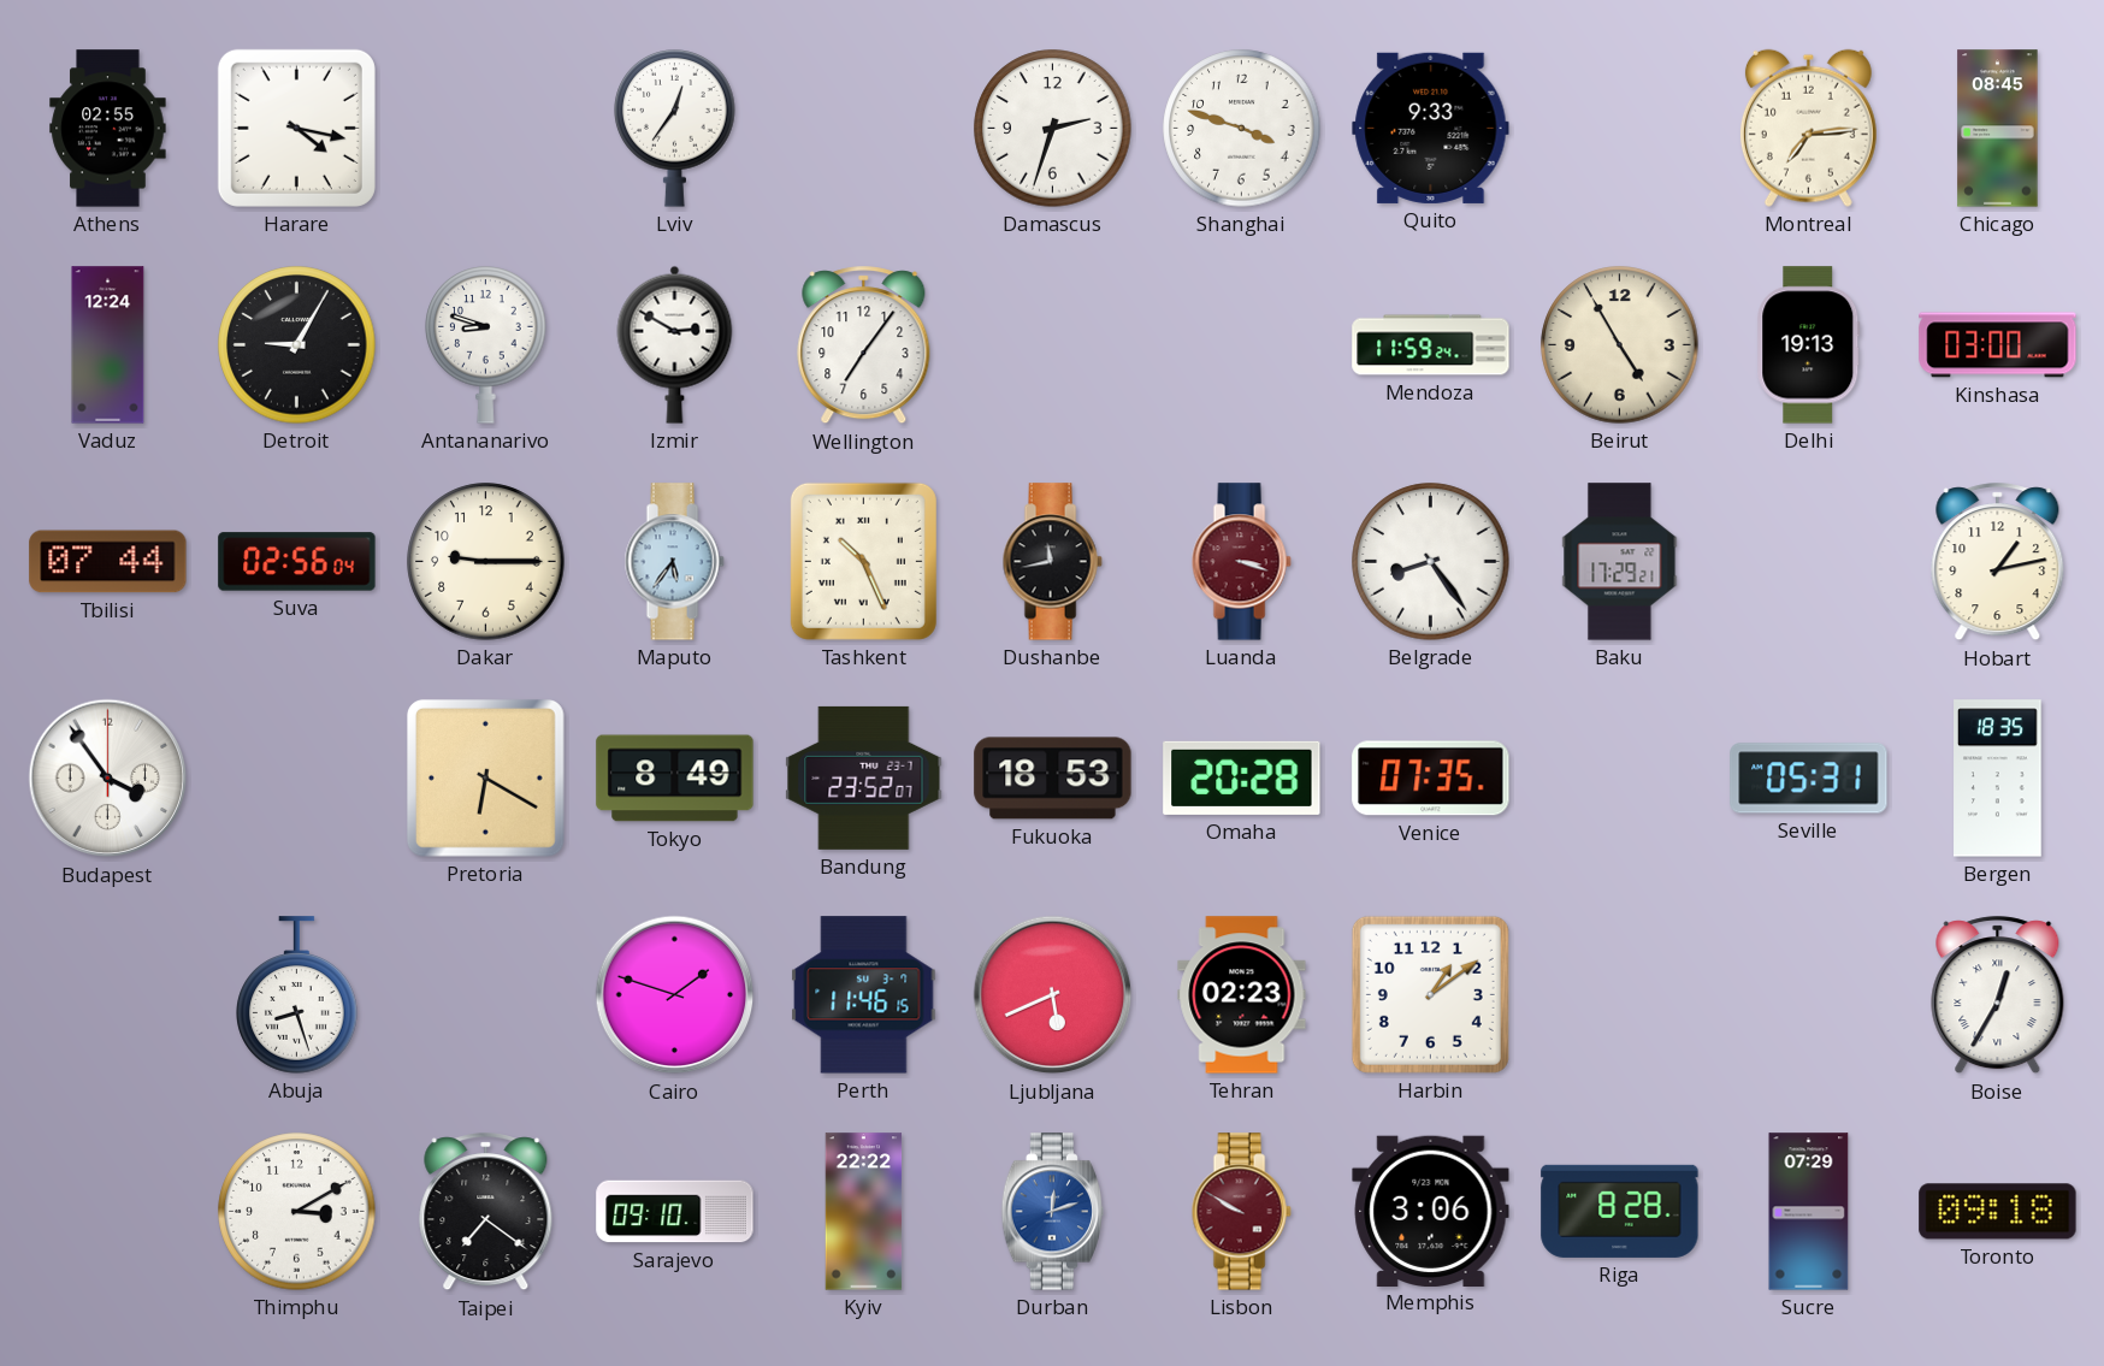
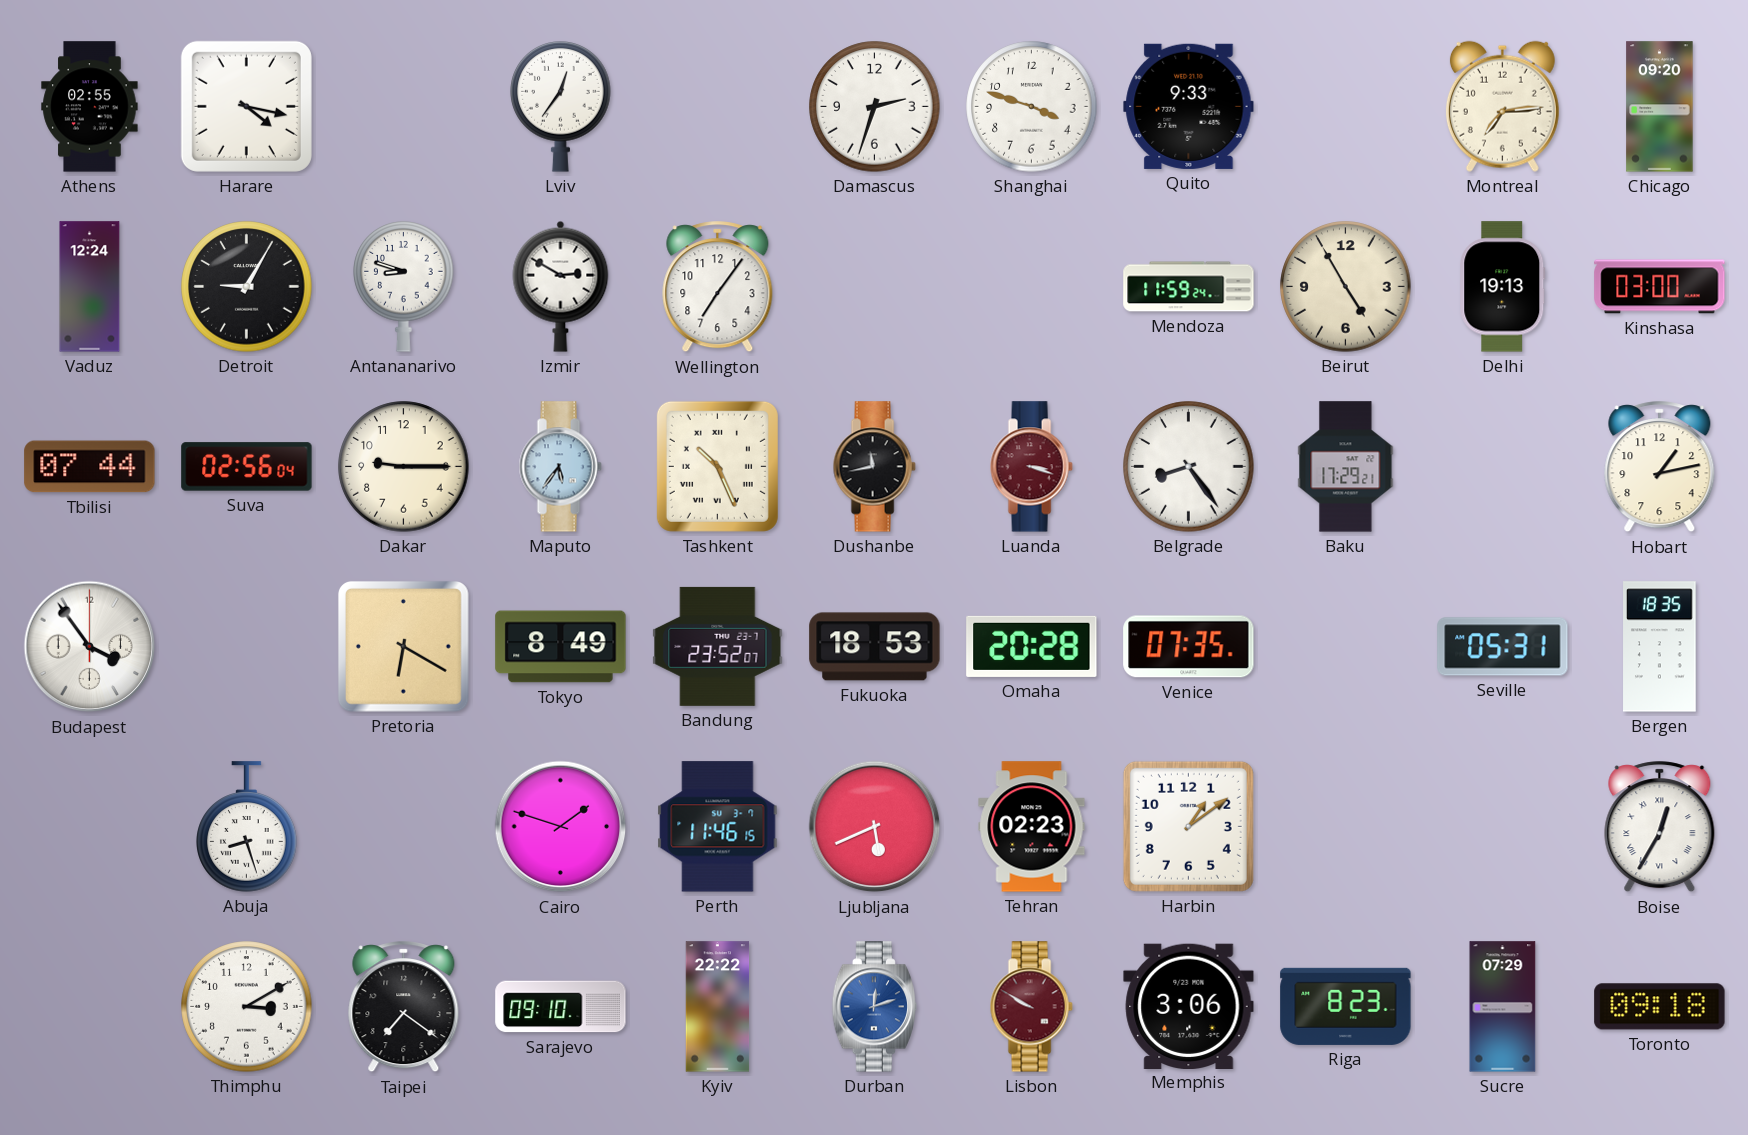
Chicago: 08:45 -> 09:20 (1660, 107)
Riga: 8:28 -> 8:23 (1346, 1006)
